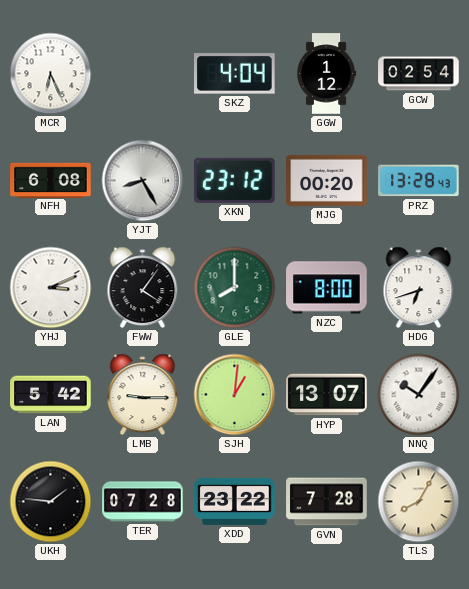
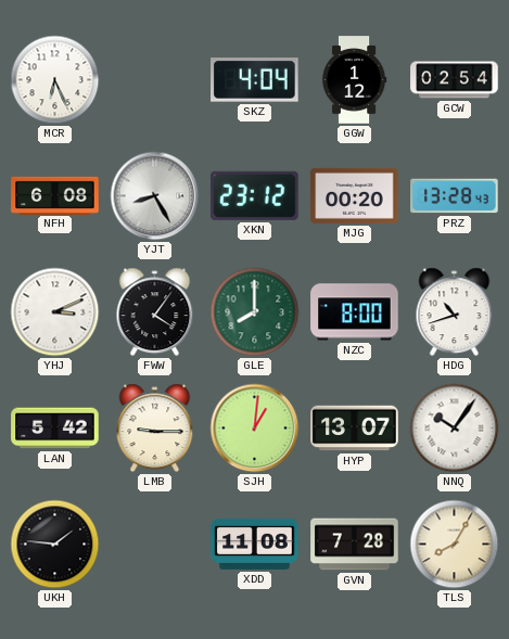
HDG: 6:42 -> 10:42 (455, 312)
TER: 07:28 -> none (143, 502)
XDD: 23:22 -> 11:08 (255, 544)
